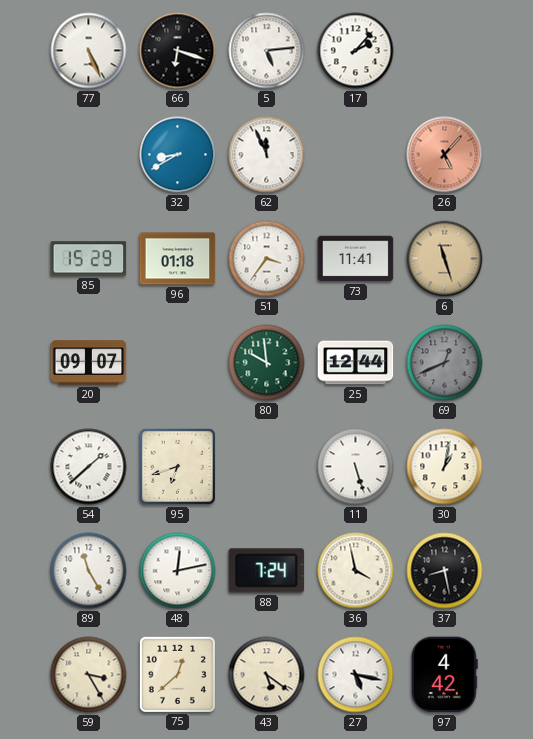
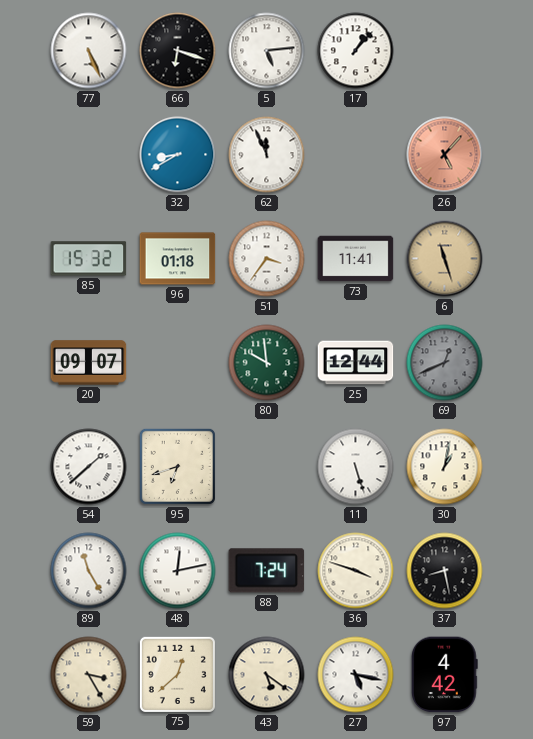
17: 2:07 -> 1:07 (356, 51)
85: 15:29 -> 15:32 (89, 259)
36: 3:58 -> 3:48 (356, 571)
